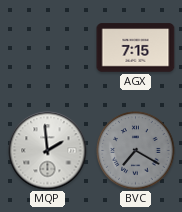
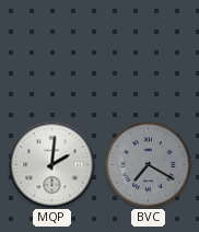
AGX: 7:15 -> none (136, 48)
MQP: 1:59 -> 2:01 (52, 165)
